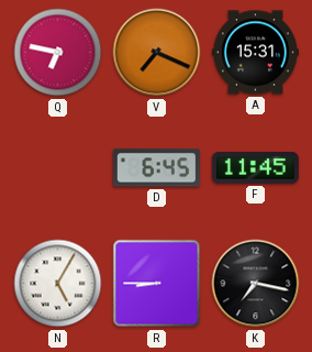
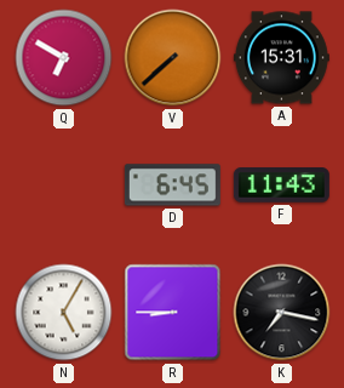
Q: 6:47 -> 6:50 (64, 58)
V: 7:19 -> 7:38 (173, 58)
F: 11:45 -> 11:43 (281, 186)
